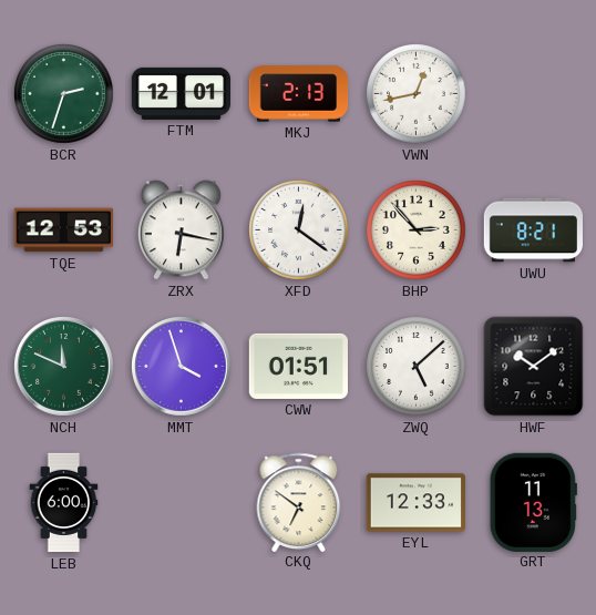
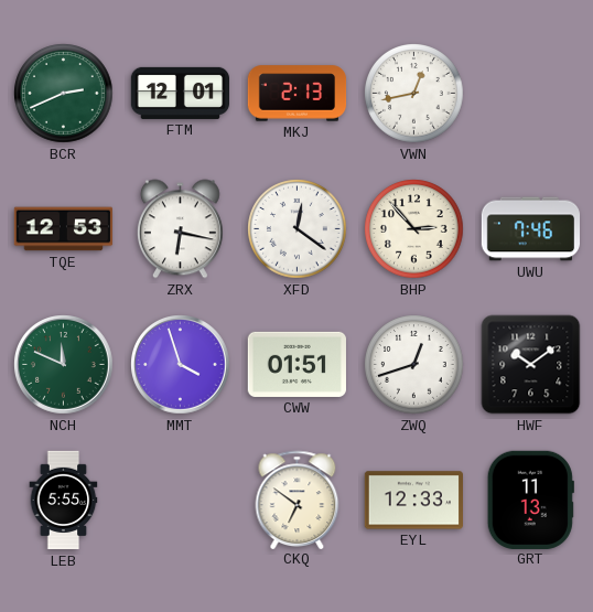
BCR: 2:33 -> 2:41 (64, 94)
UWU: 8:21 -> 7:46 (530, 229)
ZWQ: 5:08 -> 12:42 (414, 365)
LEB: 6:00 -> 5:55 (64, 501)
